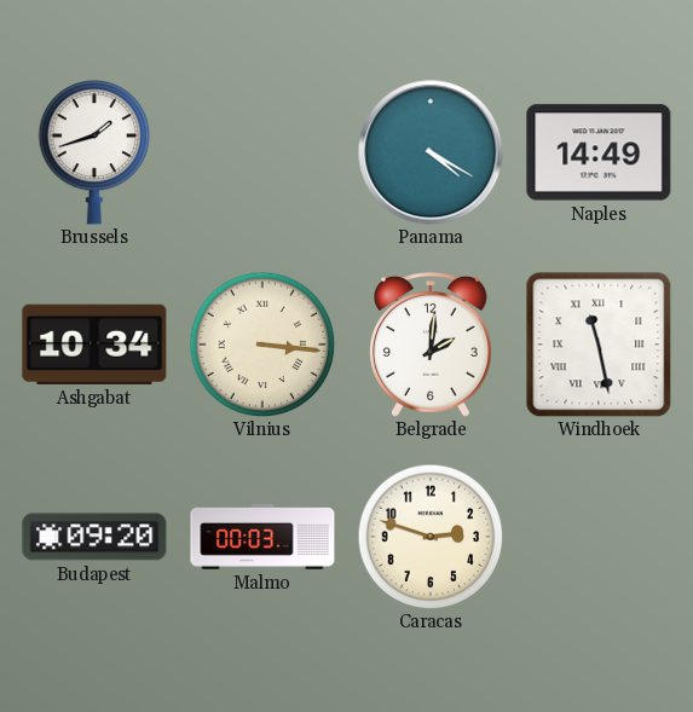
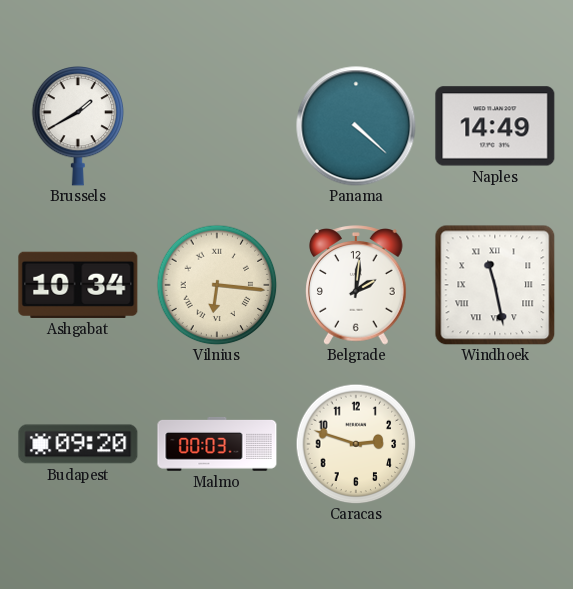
Brussels: 1:42 -> 1:40 (78, 126)
Panama: 4:20 -> 4:22 (356, 126)
Vilnius: 3:16 -> 6:16 (217, 285)
